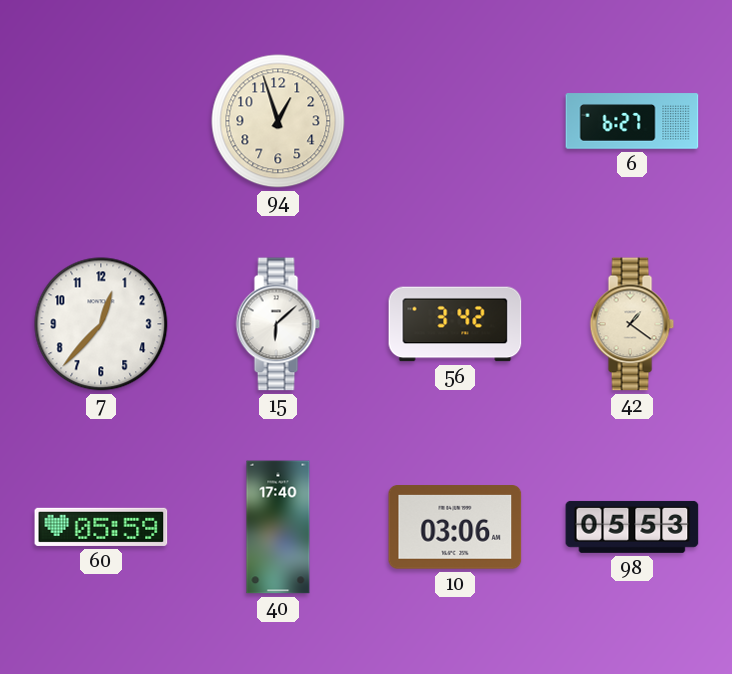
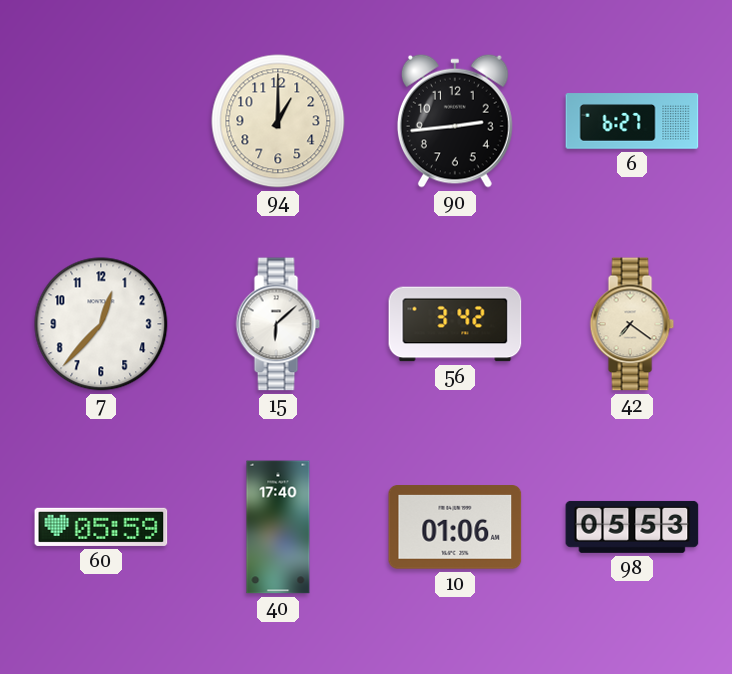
94: 12:57 -> 1:00 (278, 121)
90: none -> 2:44 (455, 121)
42: 1:21 -> 7:21 (632, 324)
10: 03:06 -> 01:06 (455, 528)
